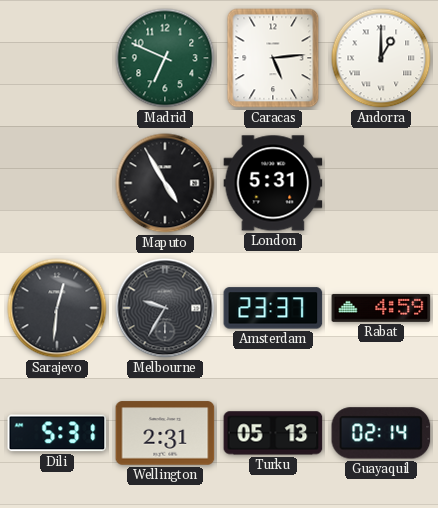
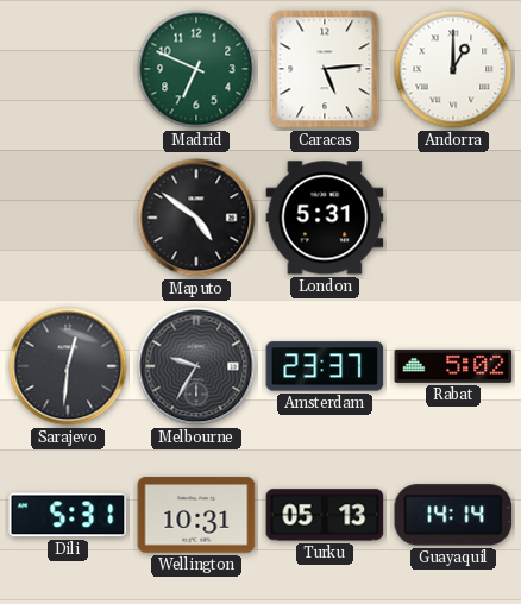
Maputo: 4:55 -> 4:51 (196, 218)
Rabat: 4:59 -> 5:02 (453, 366)
Wellington: 2:31 -> 10:31 (196, 515)
Guayaquil: 02:14 -> 14:14 (453, 515)
